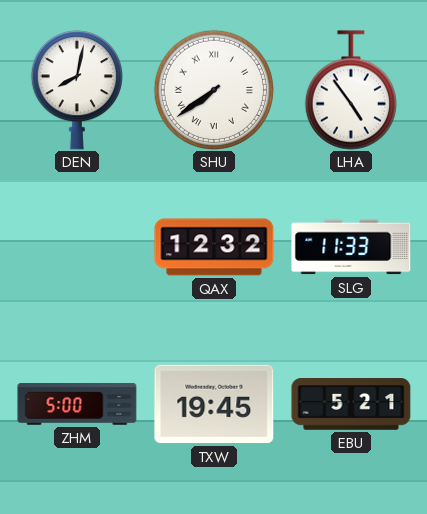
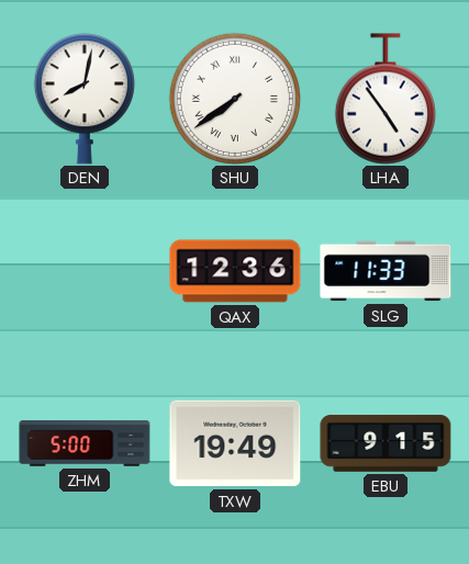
QAX: 12:32 -> 12:36 (235, 271)
TXW: 19:45 -> 19:49 (235, 443)
EBU: 5:21 -> 9:15 (386, 443)
